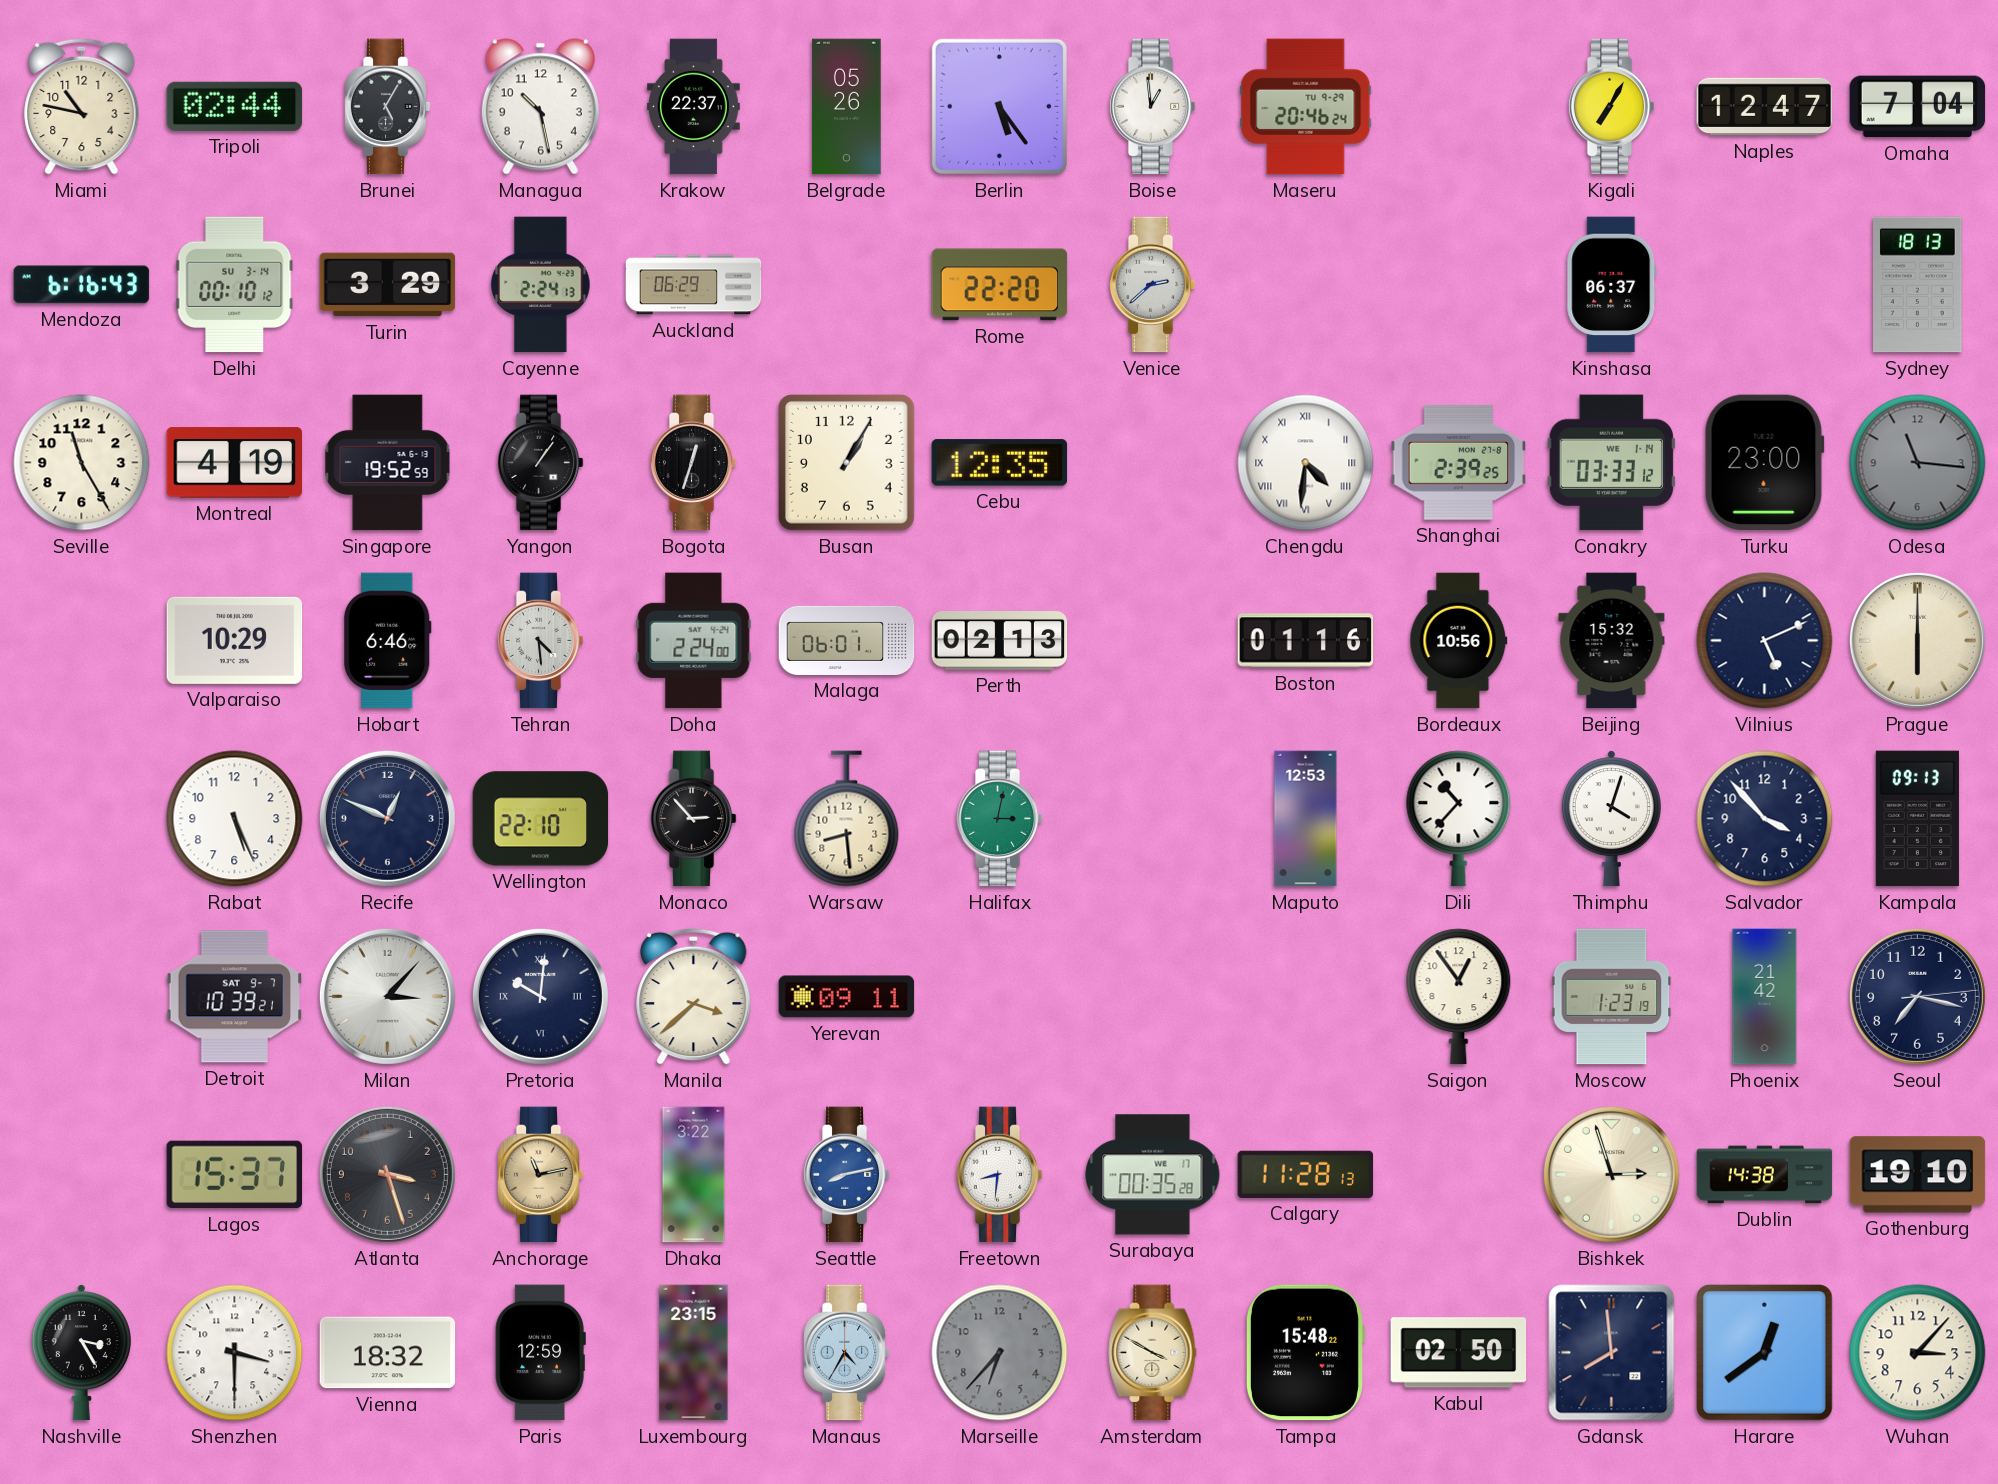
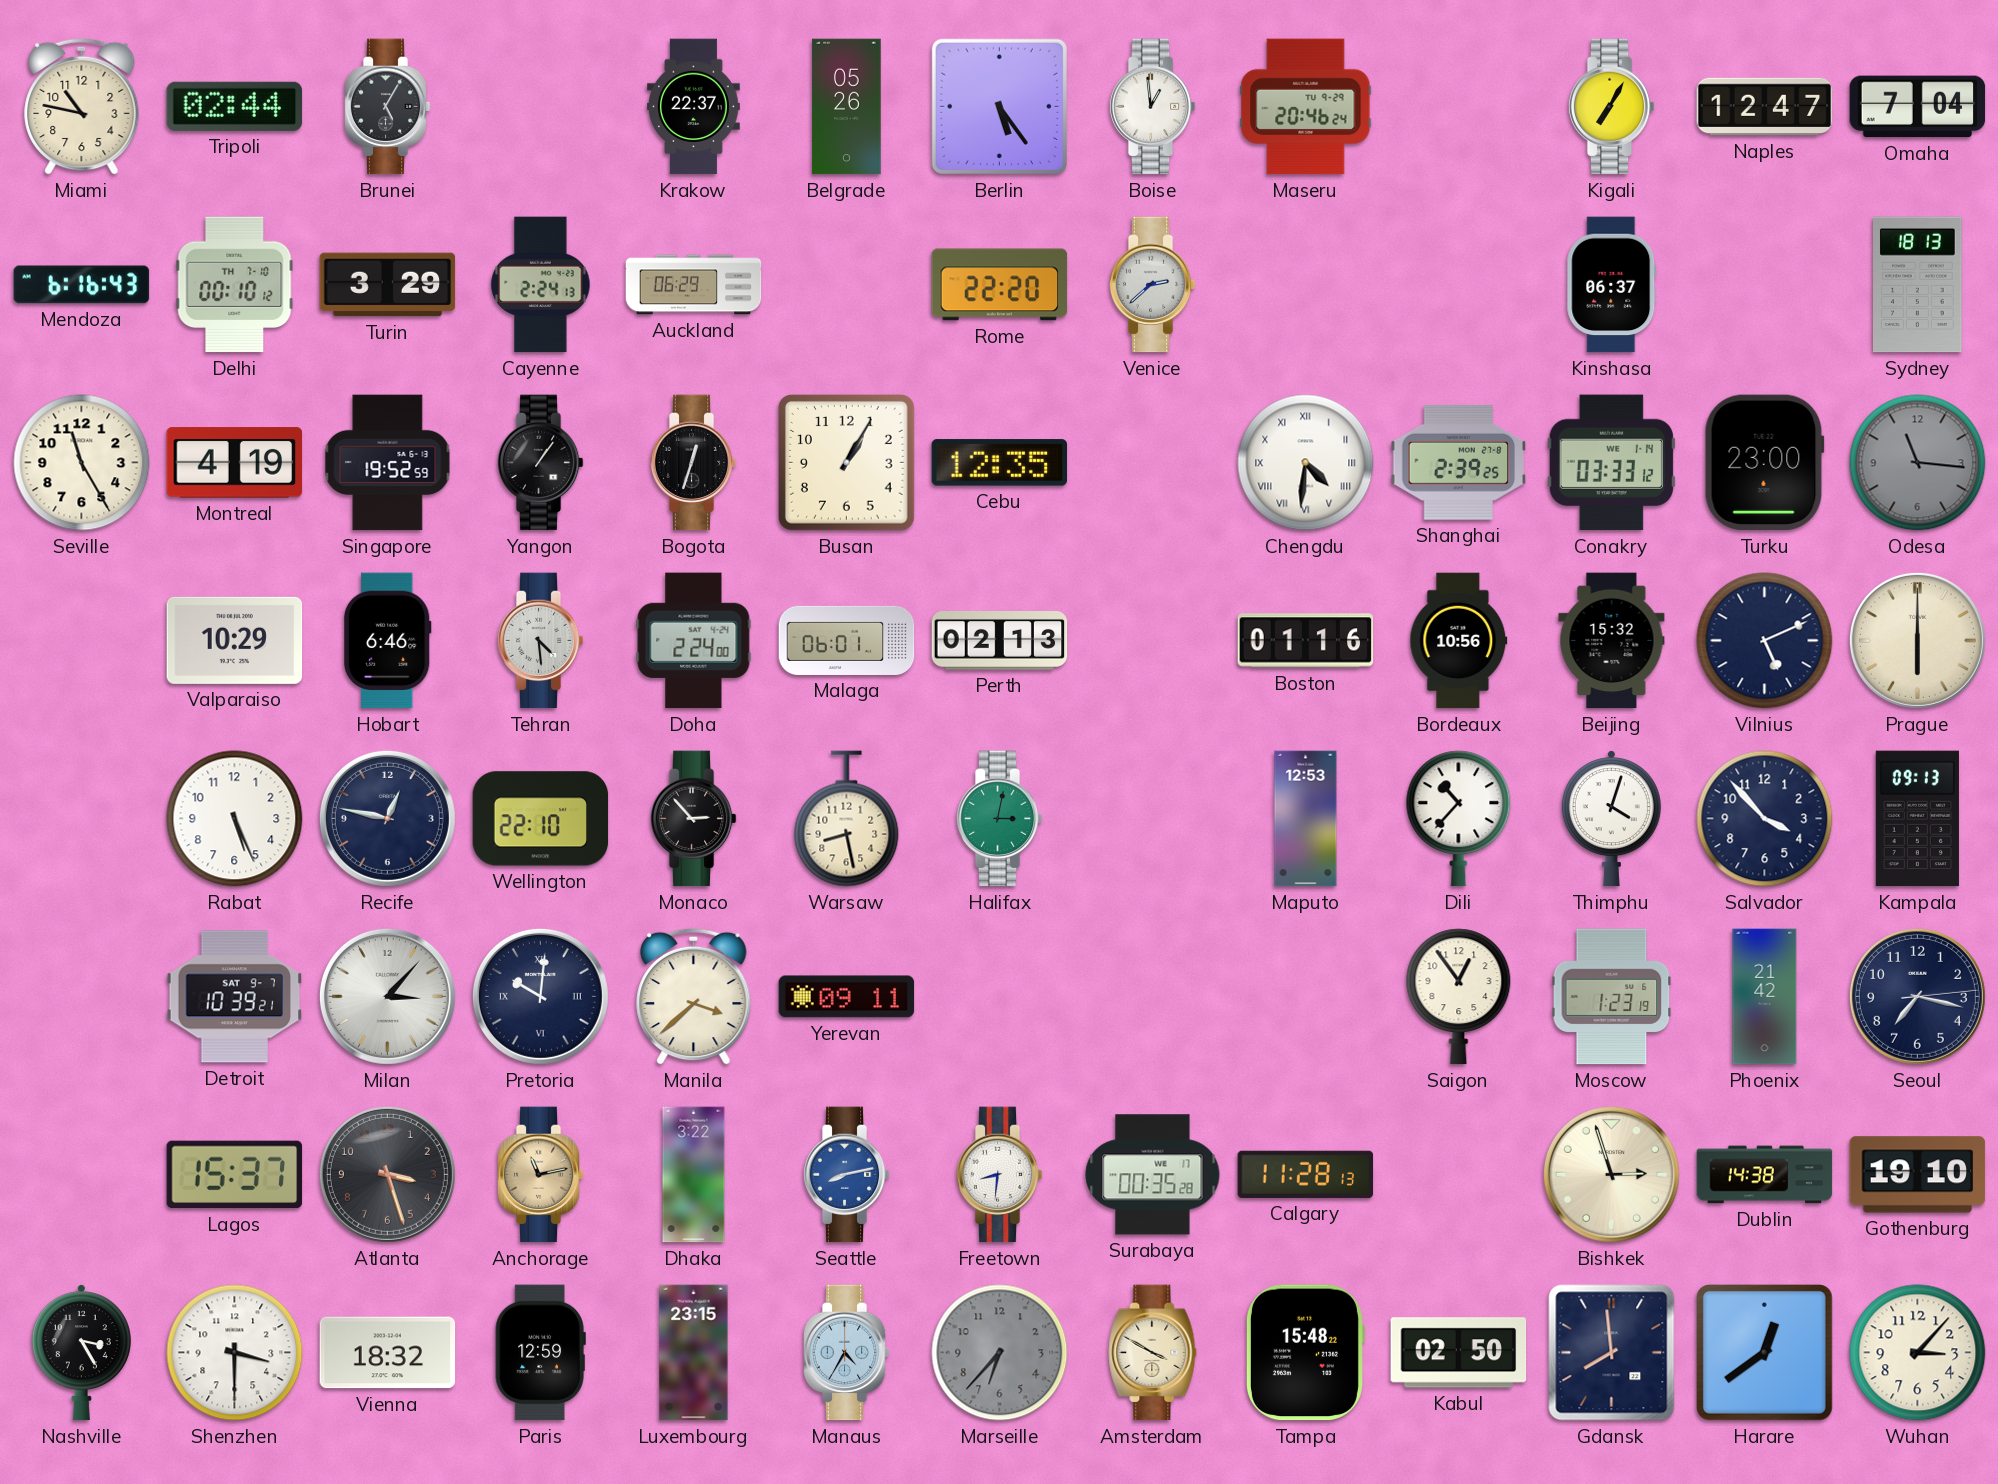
Managua: 10:28 -> none (540, 107)
Delhi date: SU 3-14 -> TH 7-10 (235, 285)
Recife: 12:49 -> 12:47 (387, 818)
Warsaw: 8:29 -> 8:28 (847, 819)
